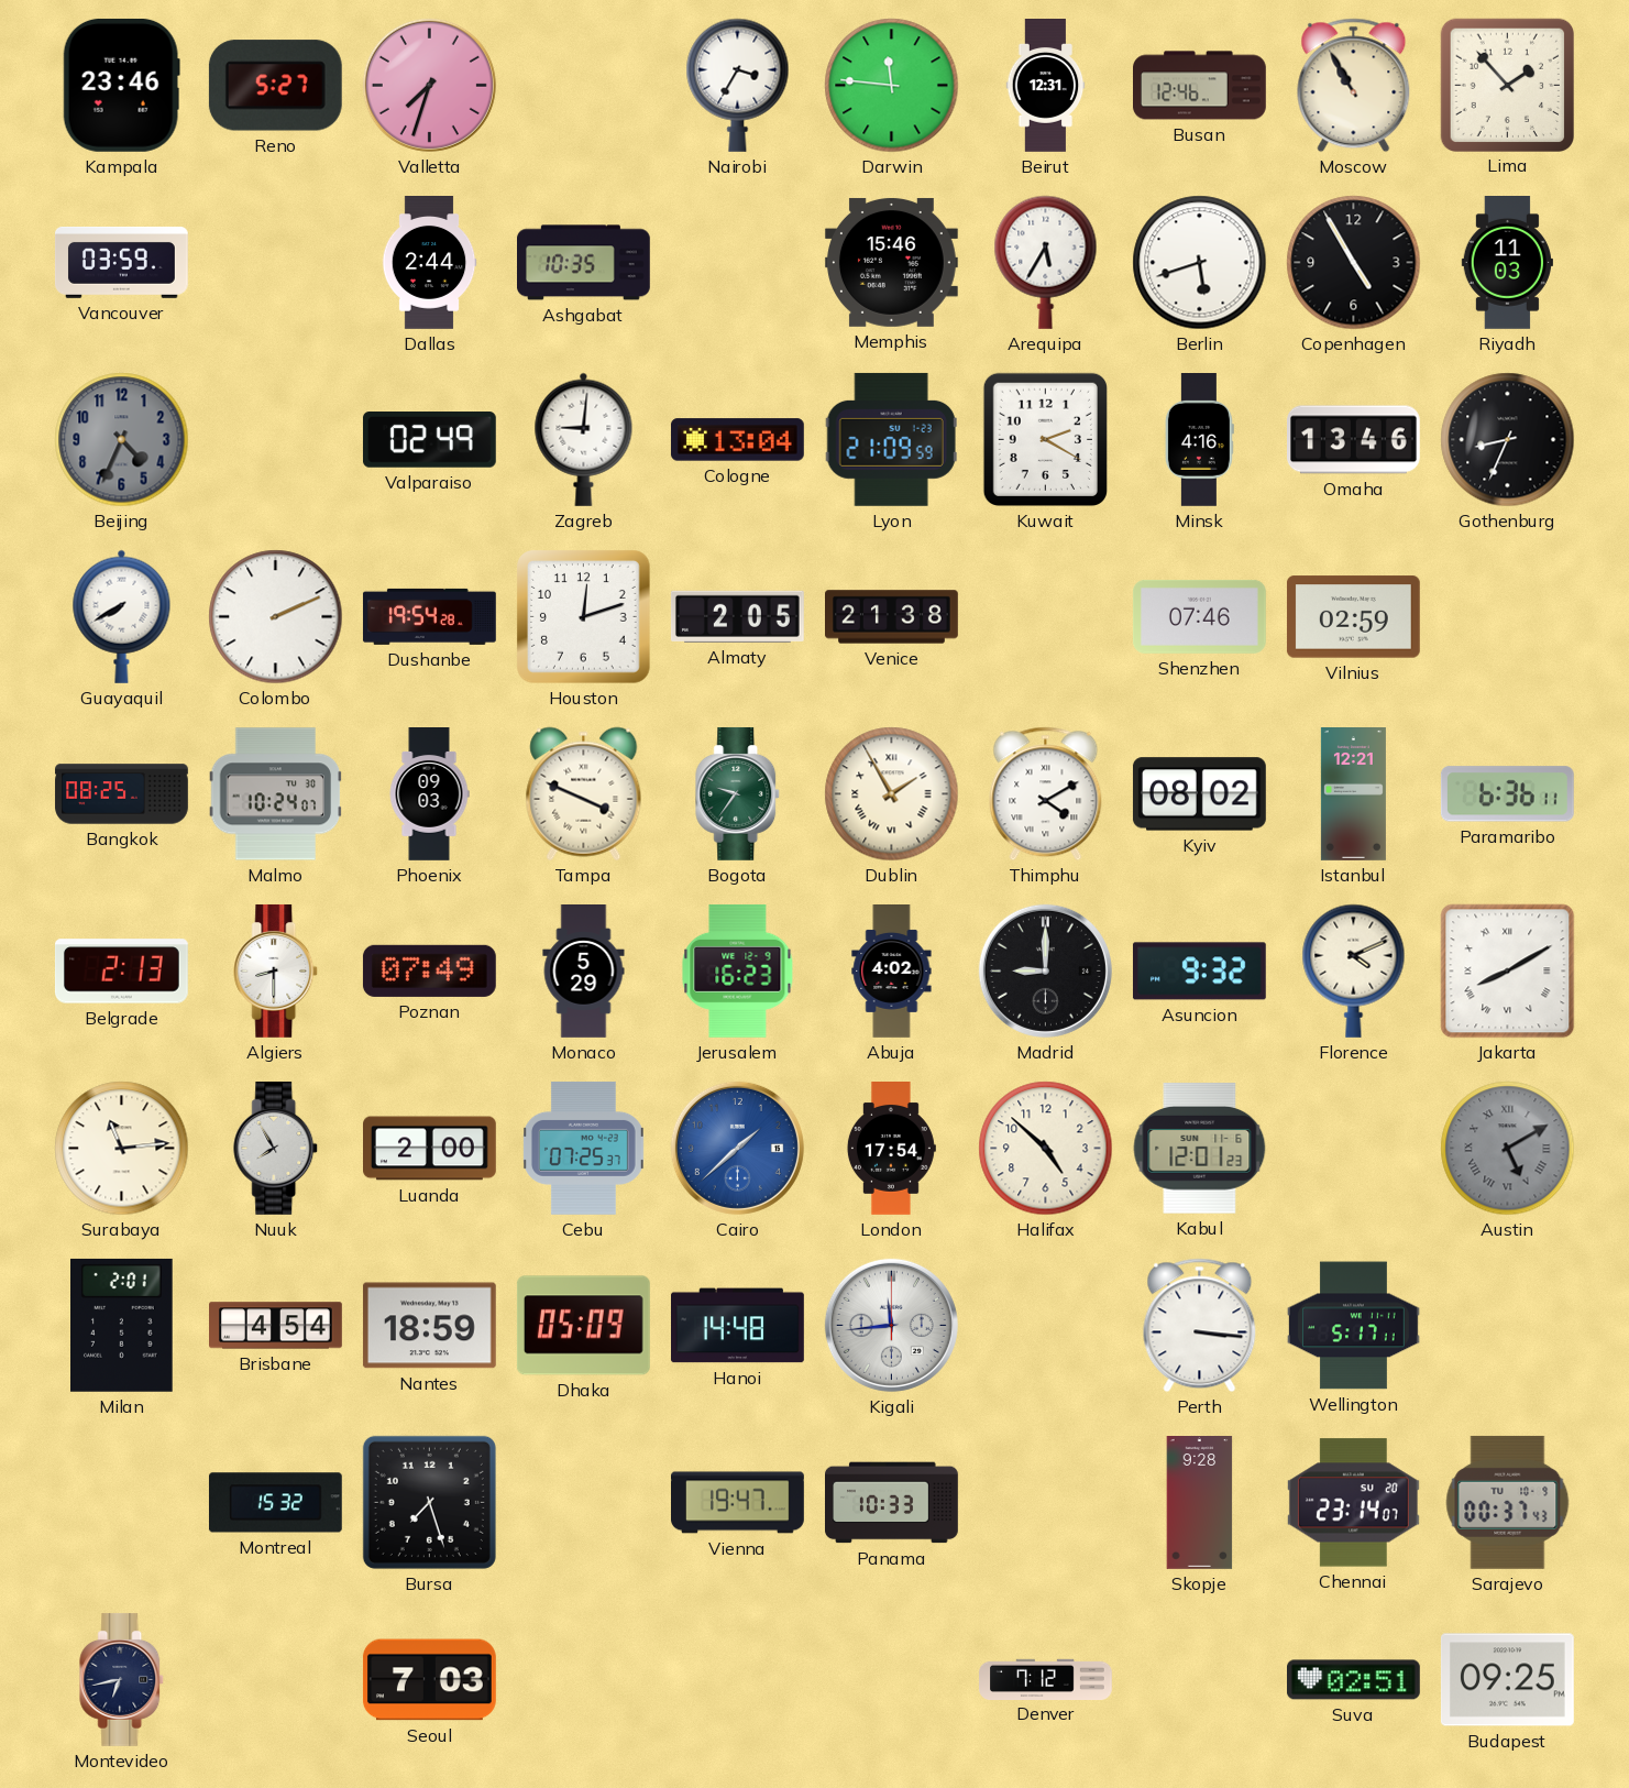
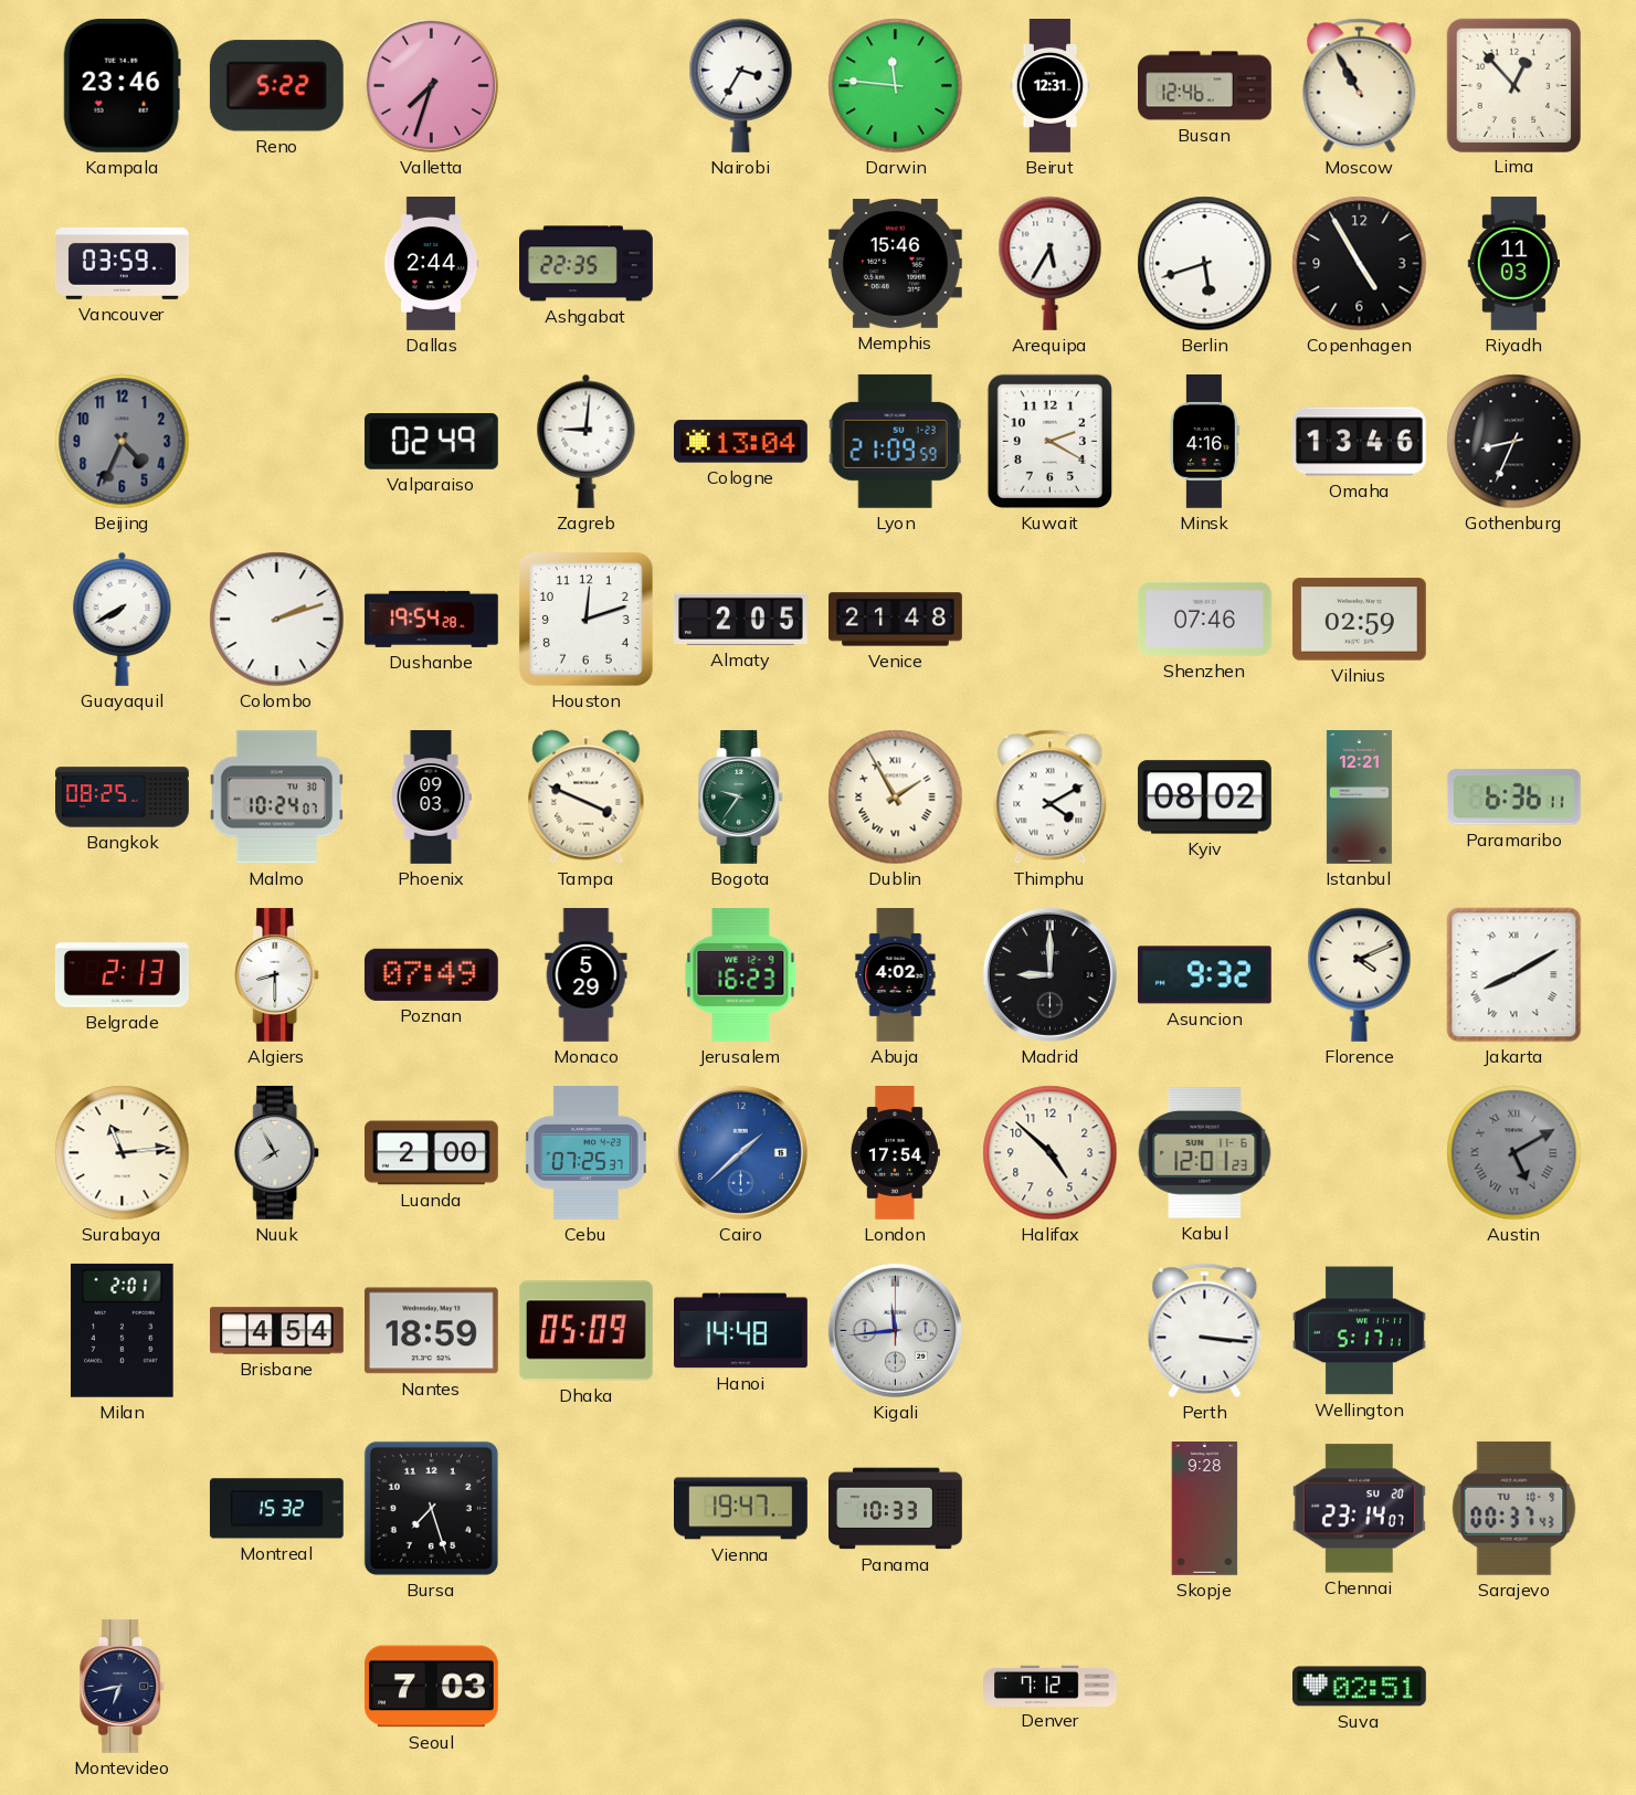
Reno: 5:27 -> 5:22 (276, 86)
Lima: 1:53 -> 12:53 (1513, 85)
Ashgabat: 10:35 -> 22:35 (587, 264)
Colombo: 2:11 -> 2:12 (277, 620)
Venice: 21:38 -> 21:48 (896, 620)
Budapest: 09:25 -> none (1507, 1680)
